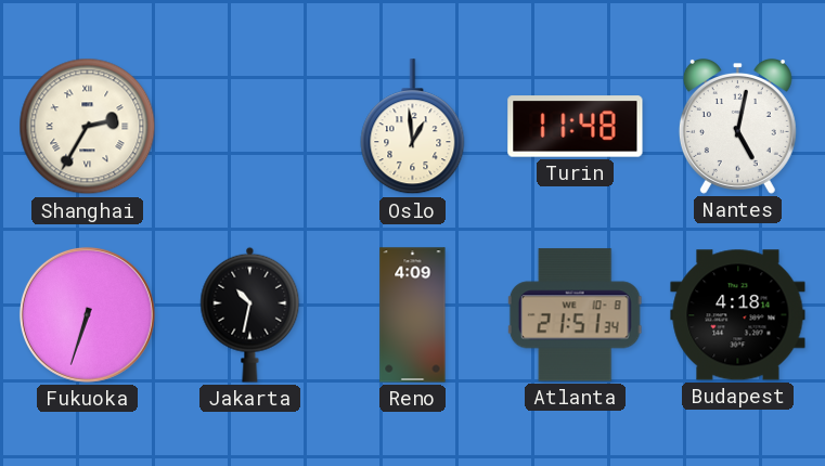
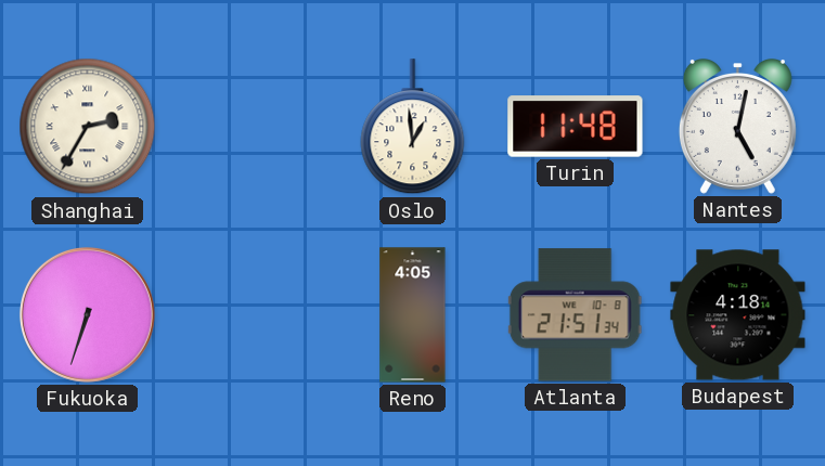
Jakarta: 10:32 -> none (250, 314)
Reno: 4:09 -> 4:05 (413, 315)
